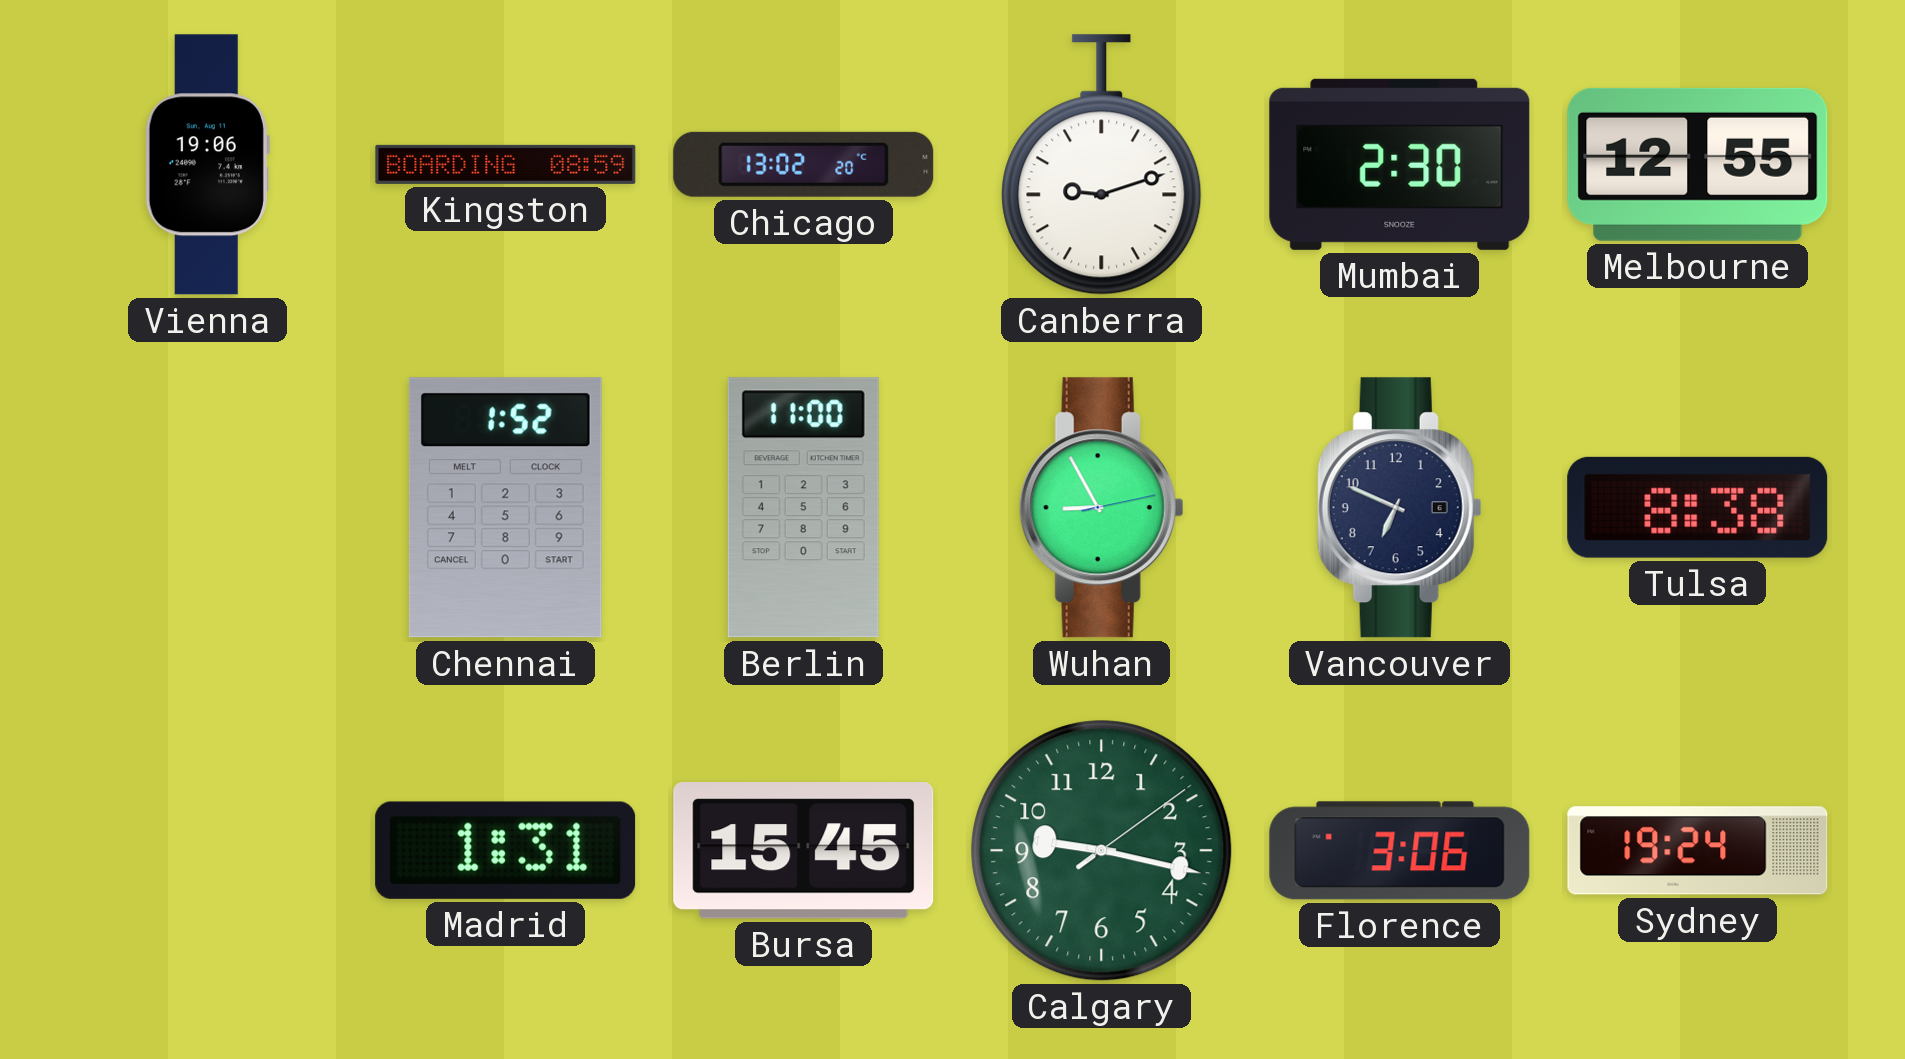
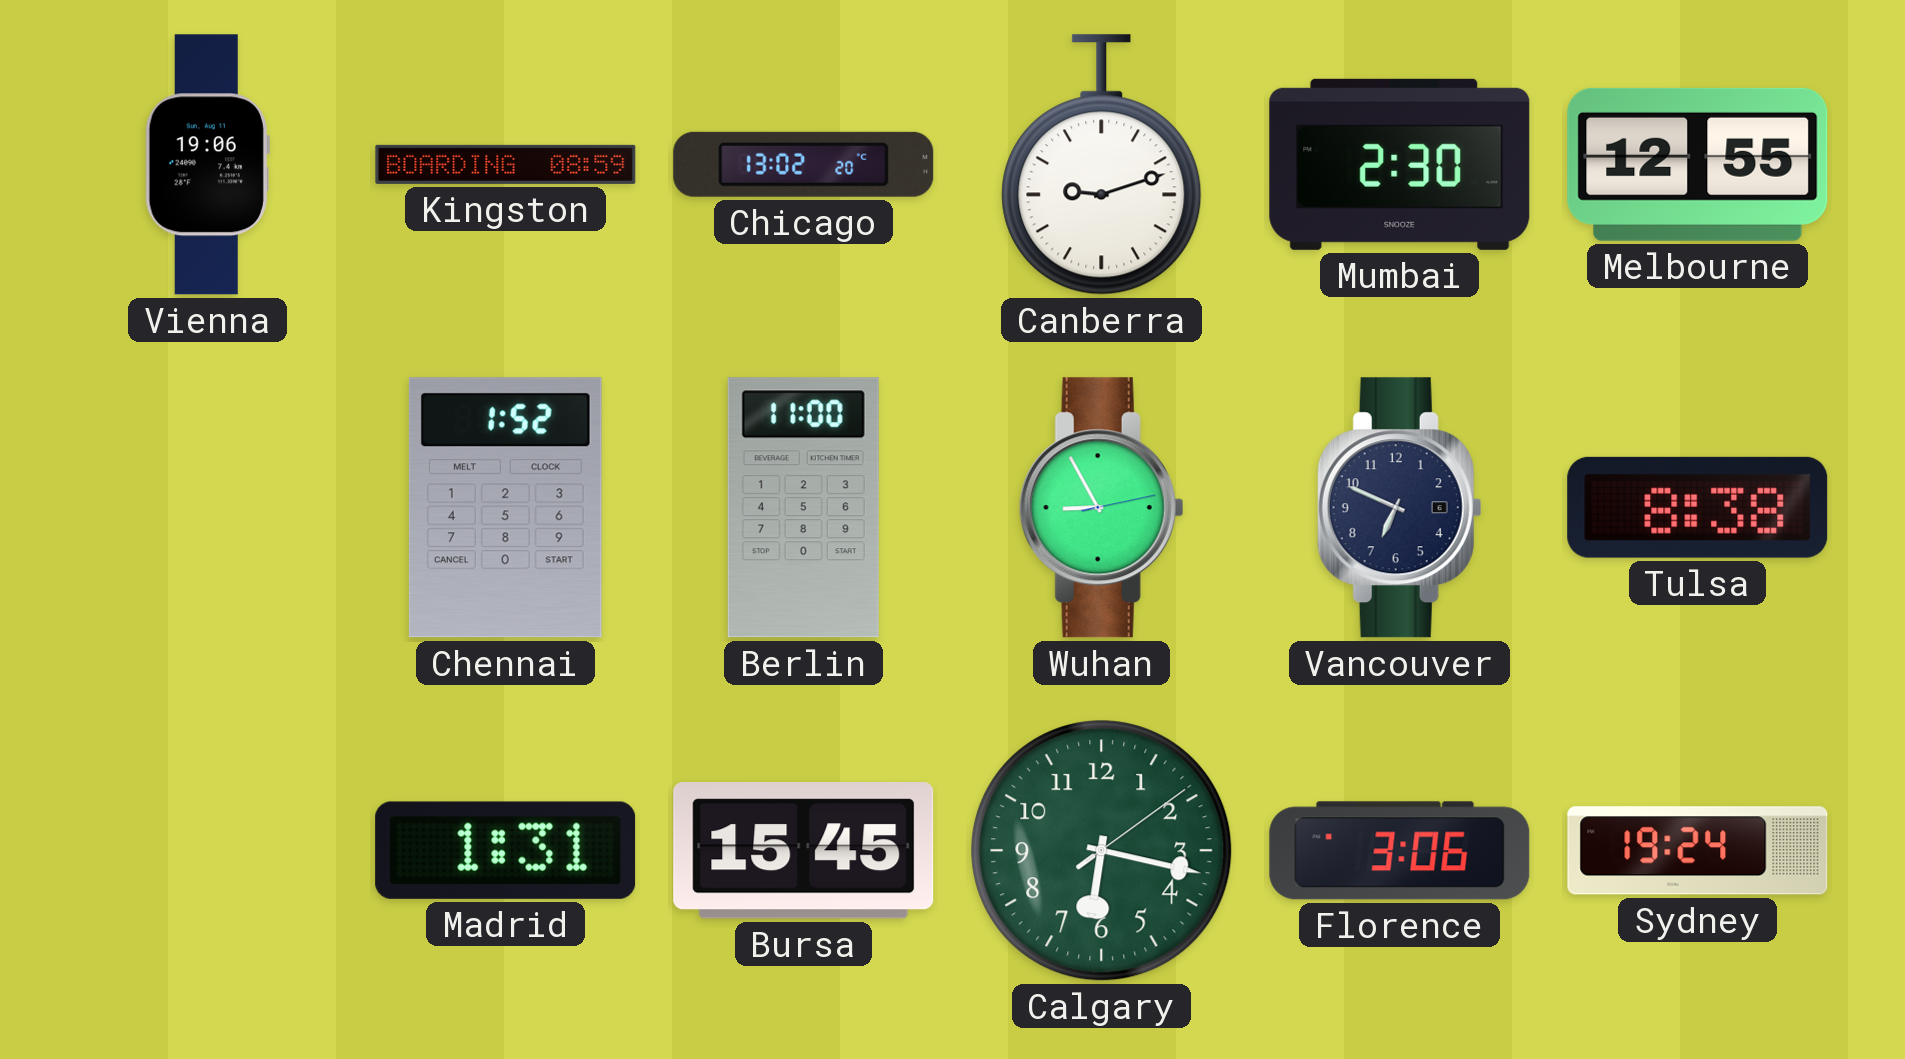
Calgary: 9:17 -> 6:17 (1102, 851)
